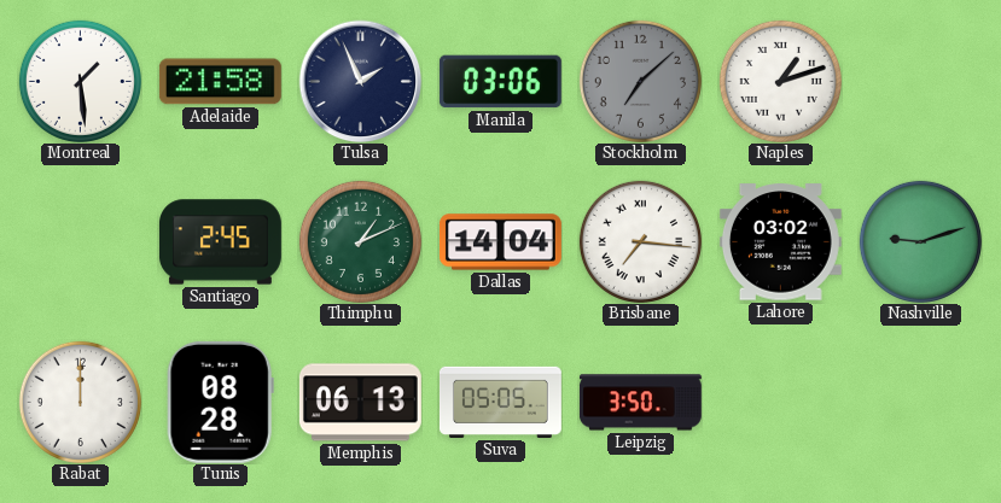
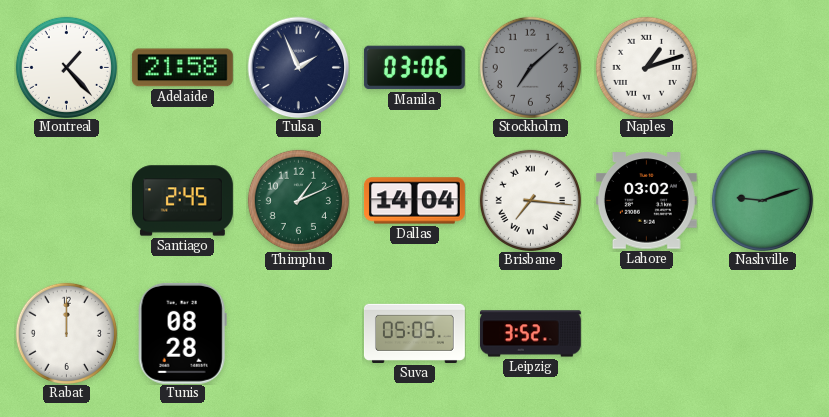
Montreal: 1:29 -> 1:23 (66, 67)
Memphis: 06:13 -> none (360, 403)
Leipzig: 3:50 -> 3:52 (530, 334)
